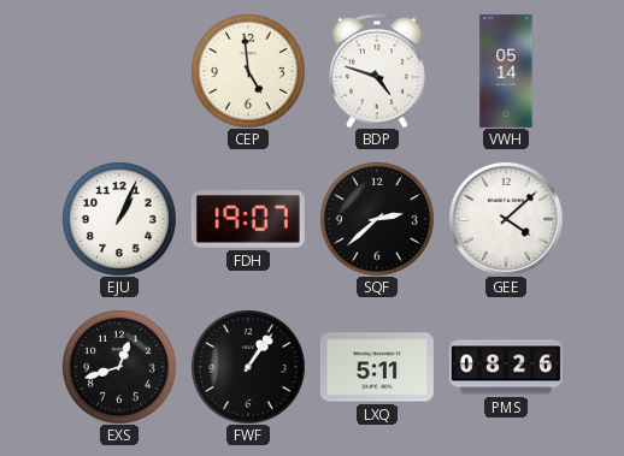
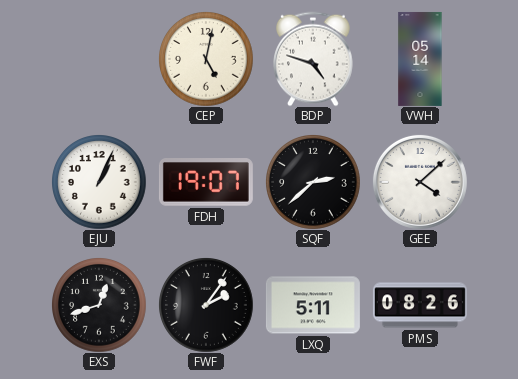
CEP: 4:59 -> 5:02 (206, 59)
FWF: 1:06 -> 2:06 (206, 305)
